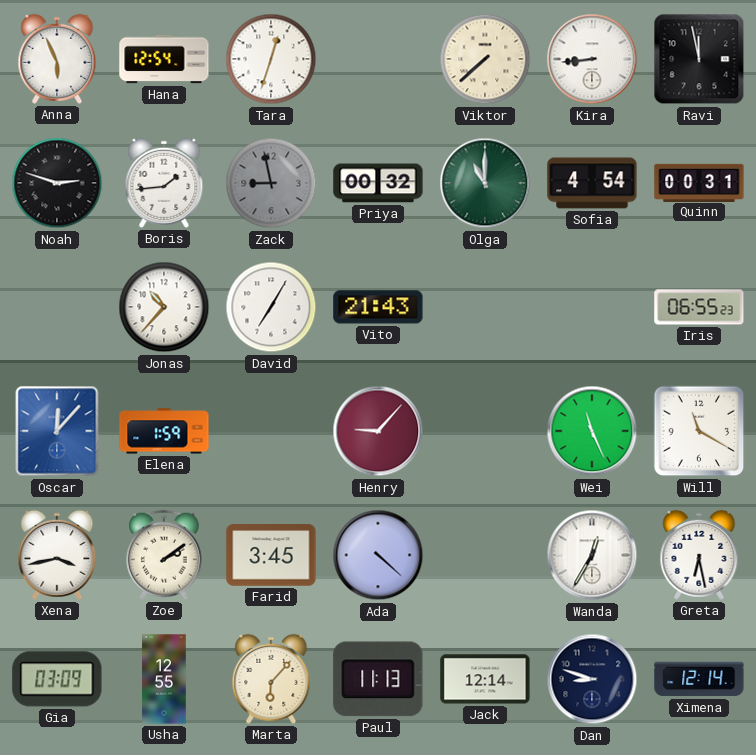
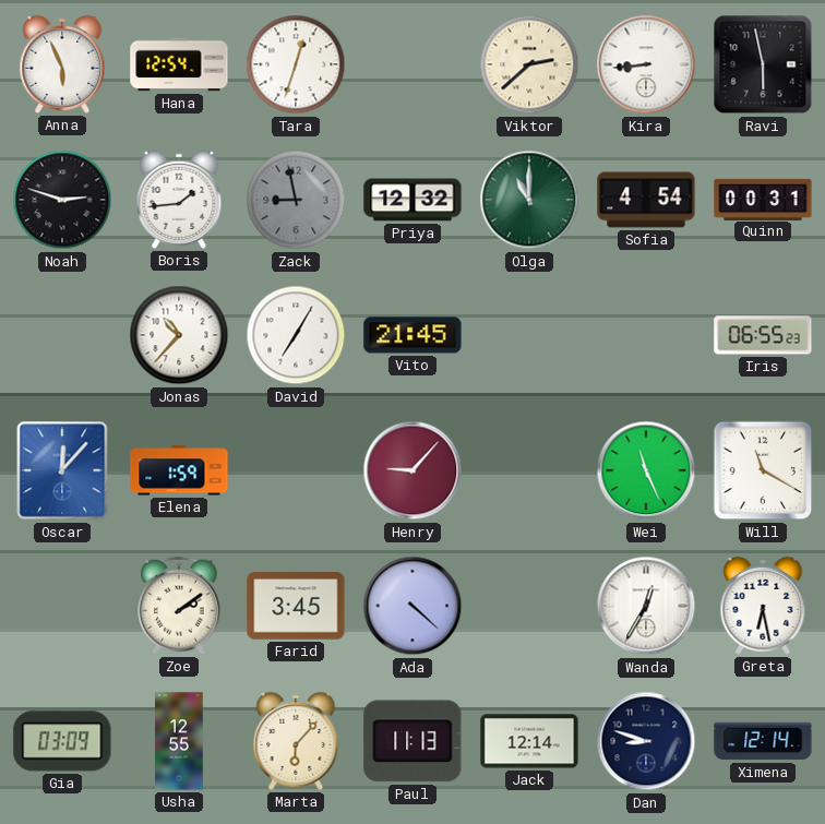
Viktor: 7:38 -> 2:38 (529, 64)
Ravi: 11:58 -> 5:58 (763, 64)
Priya: 00:32 -> 12:32 (412, 200)
Vito: 21:43 -> 21:45 (412, 335)
Xena: 3:43 -> none (57, 555)
